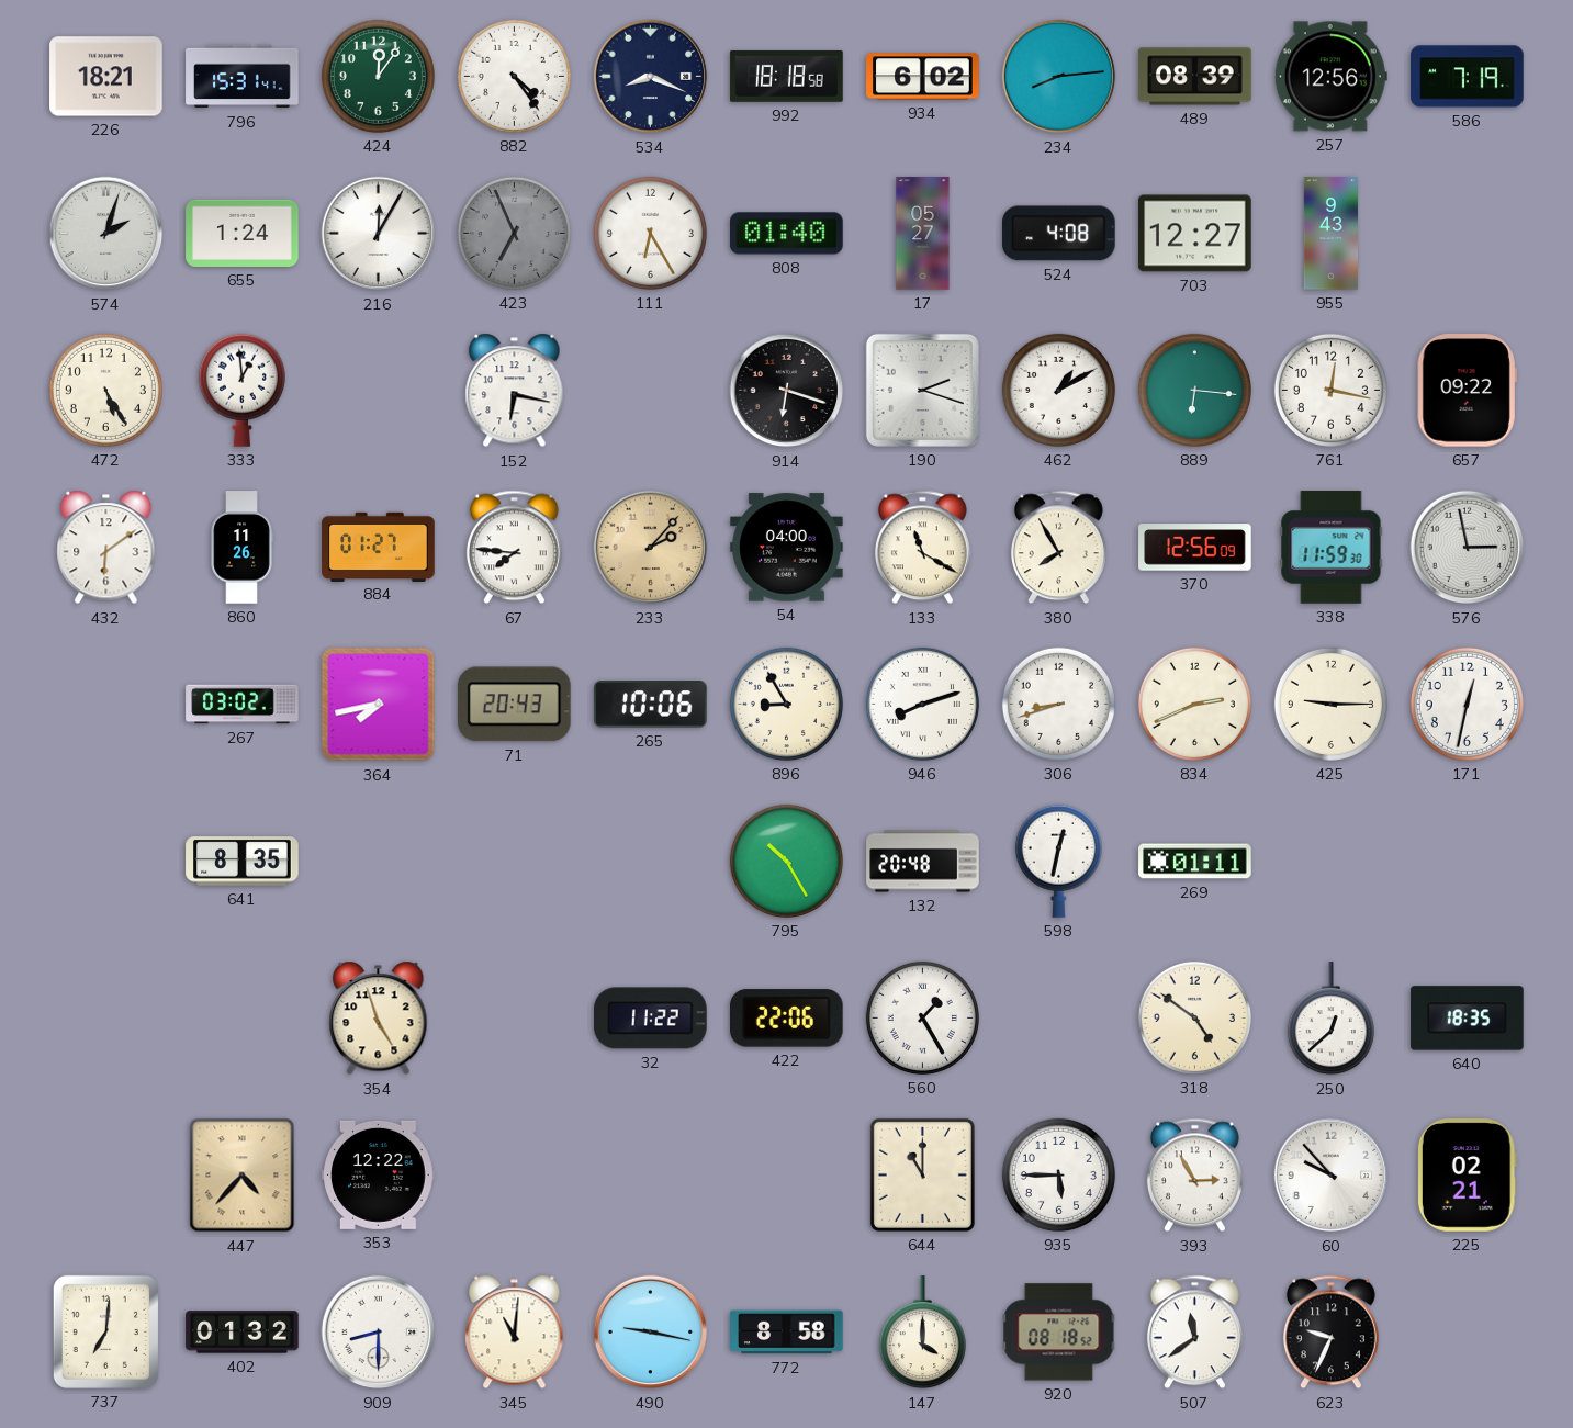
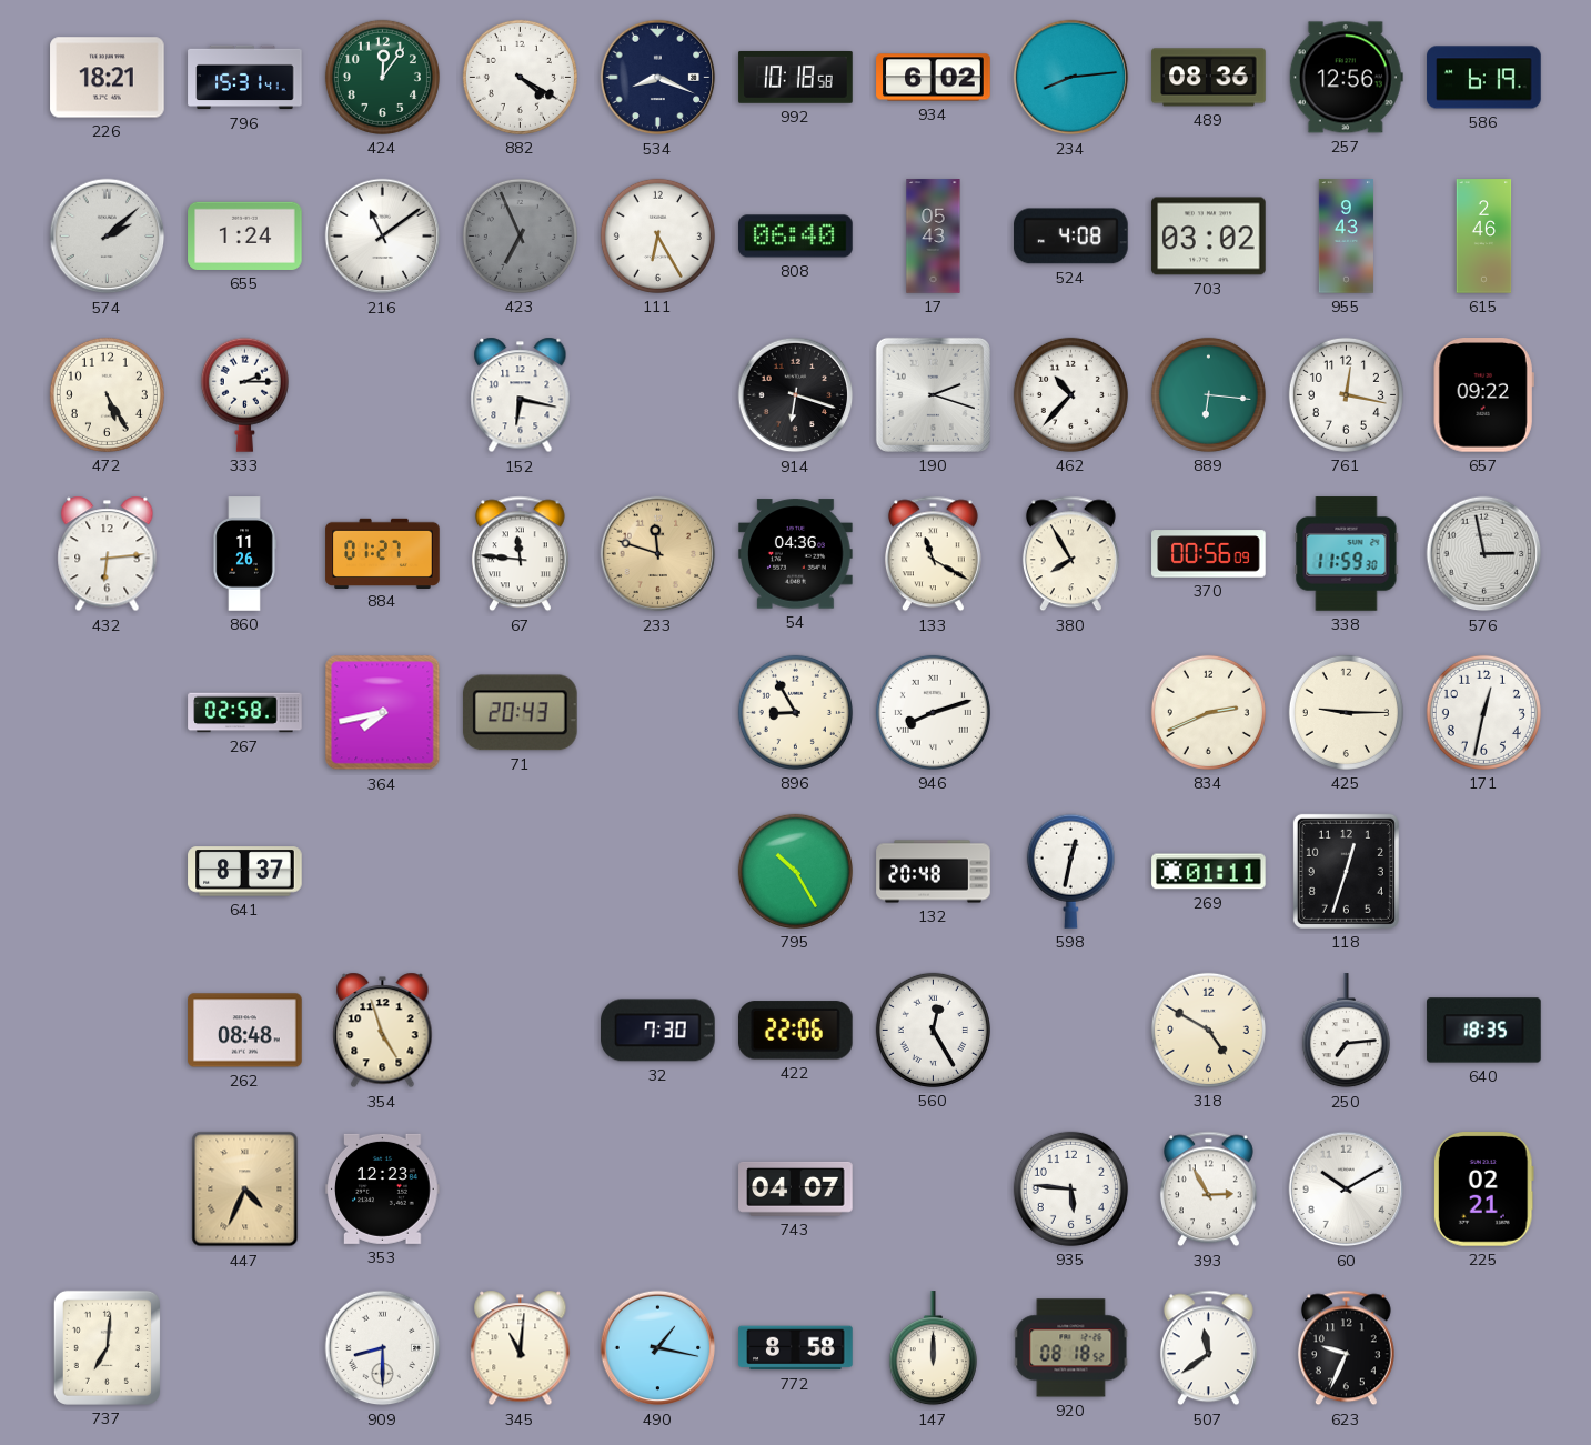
882: 4:24 -> 4:20 (520, 77)
992: 18:18 -> 10:18 (796, 78)
489: 08:39 -> 08:36 (1209, 78)
586: 7:19 -> 6:19 (1484, 78)
574: 2:03 -> 2:08 (108, 237)
216: 12:05 -> 11:09 (383, 237)
808: 01:40 -> 06:40 (796, 237)
17: 05:27 -> 05:43 (934, 237)
703: 12:27 -> 03:02 (1209, 237)
615: none -> 2:46 (1484, 237)
333: 12:59 -> 2:15 (244, 394)
462: 1:10 -> 10:37 (1070, 394)
432: 6:09 -> 6:14 (108, 554)
67: 7:46 -> 11:46 (520, 554)
233: 2:07 -> 11:48 (658, 554)
54: 04:00 -> 04:36 (796, 554)
370: 12:56 -> 00:56 (1209, 554)
267: 03:02 -> 02:58 (245, 713)
265: 10:06 -> none (651, 705)
306: 8:42 -> none (1058, 704)
641: 8:35 -> 8:37 (245, 872)
118: none -> 12:33 (1346, 871)
262: none -> 08:48 (245, 1031)
32: 11:22 -> 7:30 (658, 1031)
560: 1:25 -> 12:25 (933, 1030)
318: 4:51 -> 4:50 (1208, 1030)
250: 12:38 -> 7:14 (1346, 1031)
447: 4:37 -> 4:34 (245, 1190)
353: 12:22 -> 12:23 (383, 1188)
743: none -> 04:07 (796, 1188)
644: 11:00 -> none (922, 1174)
935: 5:45 -> 5:46 (1070, 1188)
60: 9:53 -> 10:10 (1347, 1190)
402: 01:32 -> none (243, 1333)
490: 9:17 -> 1:17 (658, 1348)
147: 4:00 -> 12:00 (933, 1348)
